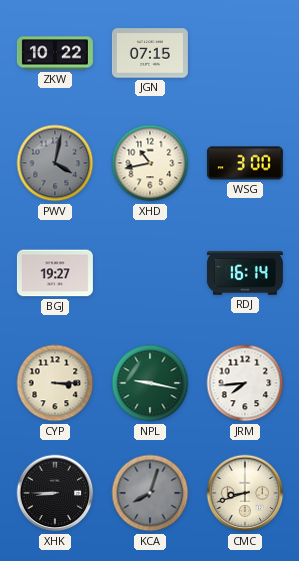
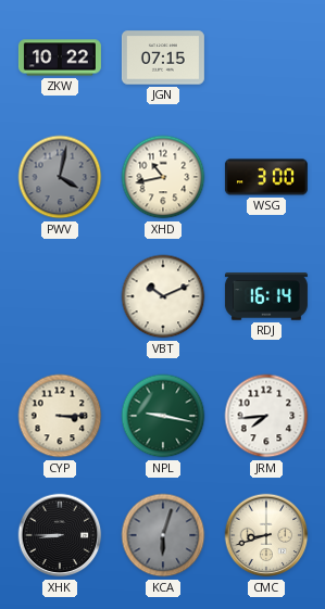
BGJ: 19:27 -> none (55, 273)
VBT: none -> 10:11 (163, 296)
KCA: 8:03 -> 6:03 (163, 535)
